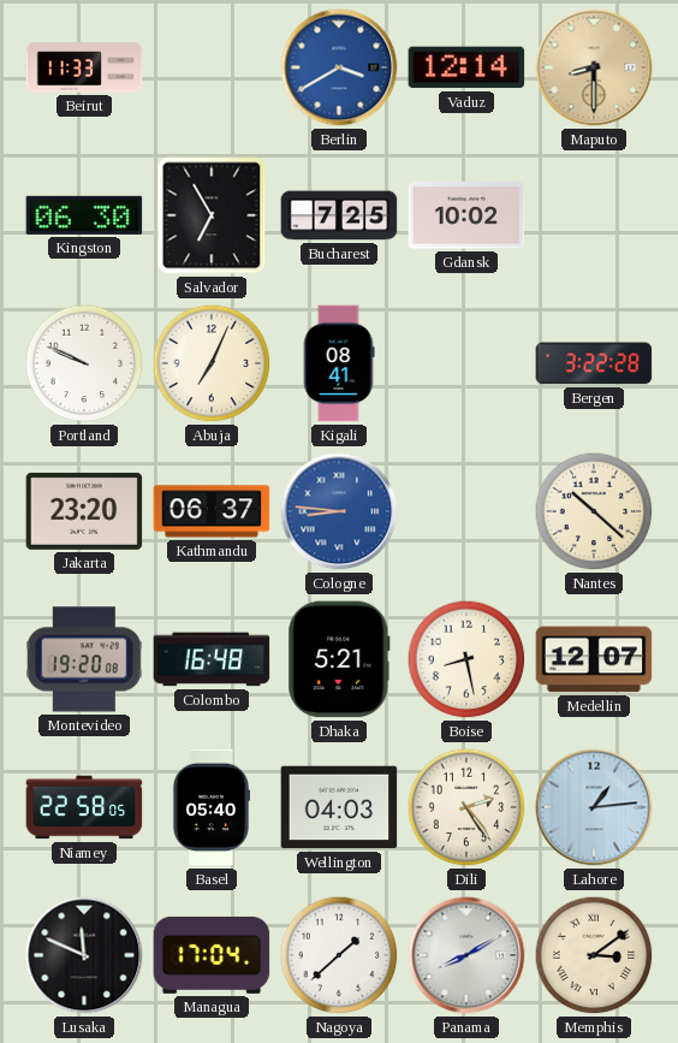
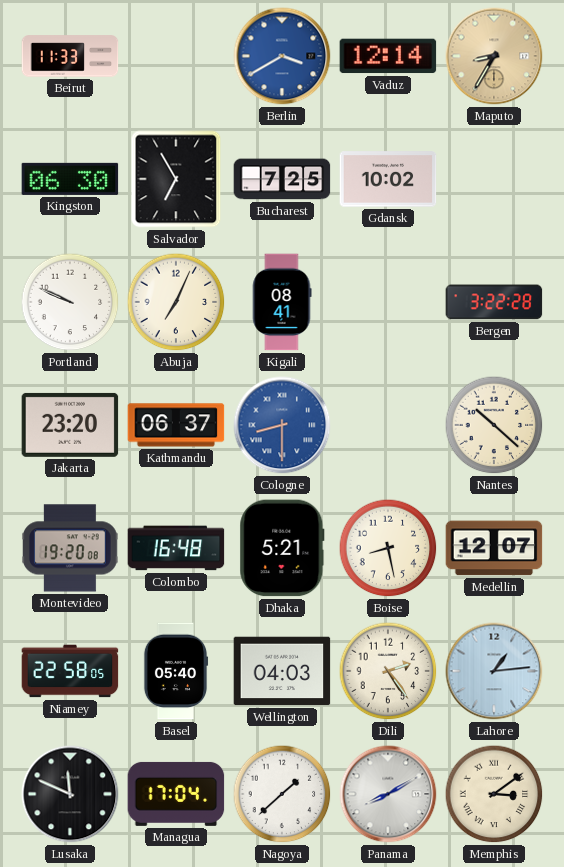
Maputo: 8:30 -> 8:35 (494, 56)
Cologne: 8:46 -> 8:30 (282, 425)
